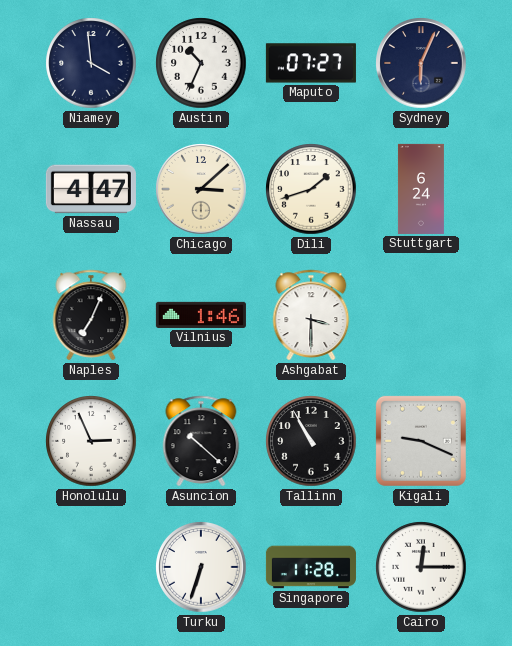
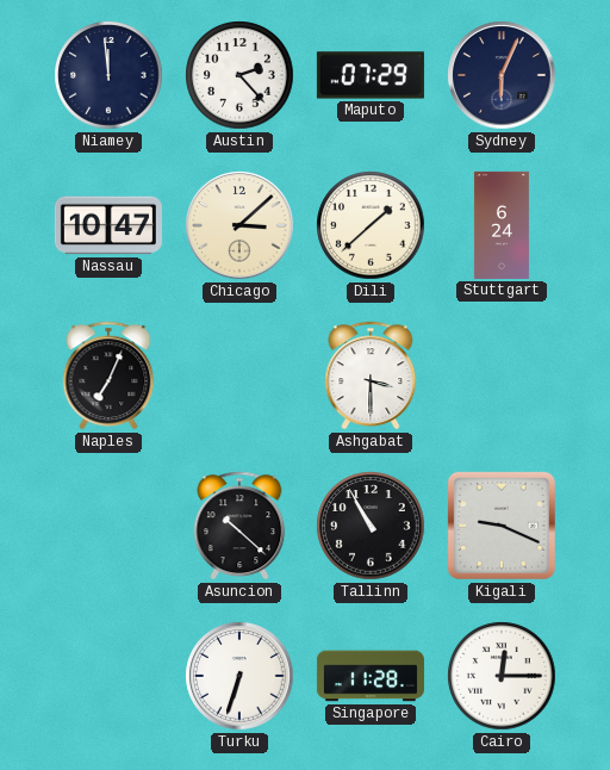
Niamey: 3:59 -> 11:59 (108, 75)
Austin: 10:34 -> 2:23 (239, 75)
Maputo: 07:27 -> 07:29 (371, 75)
Nassau: 4:47 -> 10:47 (108, 225)
Dili: 1:42 -> 1:38 (371, 225)
Vilnius: 1:46 -> none (201, 315)
Honolulu: 2:56 -> none (91, 441)
